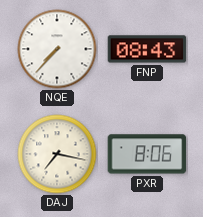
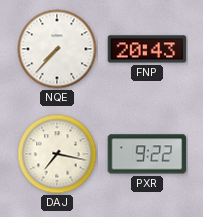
FNP: 08:43 -> 20:43 (147, 49)
PXR: 8:06 -> 9:22 (147, 154)
